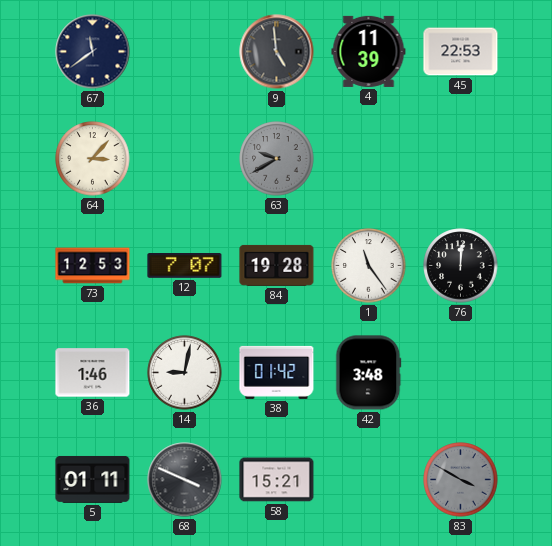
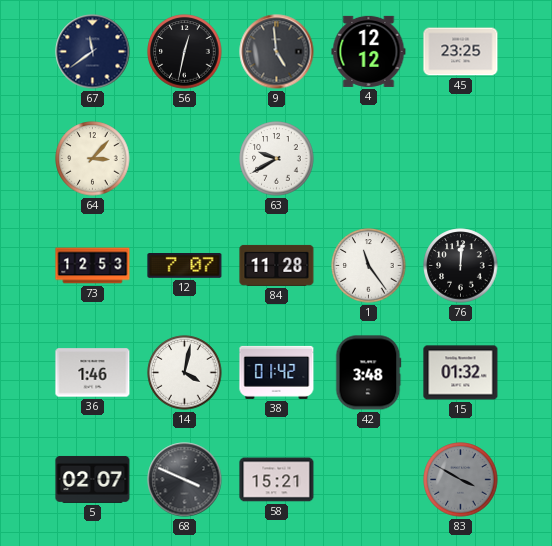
56: none -> 12:32 (185, 52)
4: 11:39 -> 12:12 (369, 51)
45: 22:53 -> 23:25 (461, 52)
63 dial: grey -> white (277, 159)
84: 19:28 -> 11:28 (277, 265)
14: 9:02 -> 4:02 (185, 373)
15: none -> 01:32 (461, 373)
5: 01:11 -> 02:07 (93, 479)
